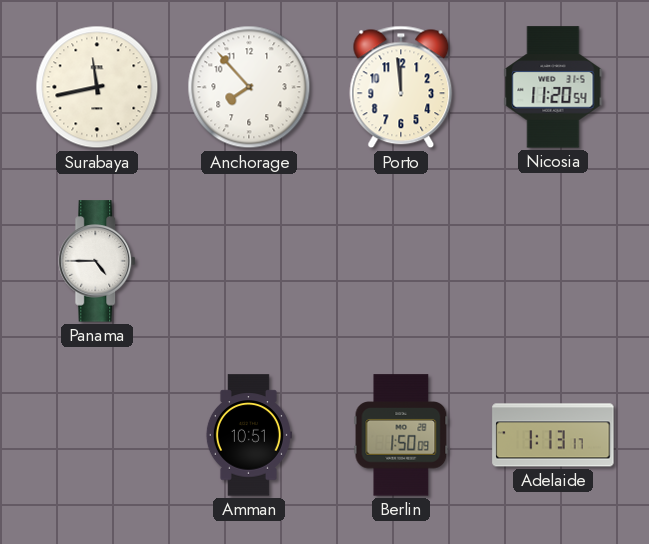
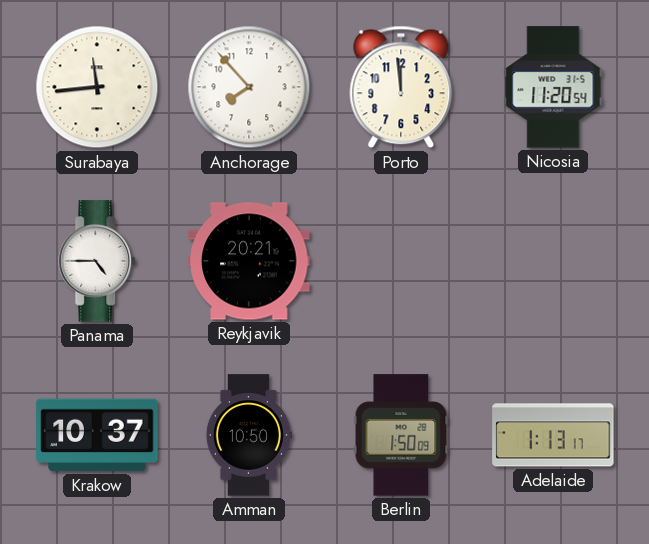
Surabaya: 11:43 -> 11:44 (97, 87)
Reykjavik: none -> 20:21 (249, 261)
Krakow: none -> 10:37 (97, 435)
Amman: 10:51 -> 10:50 (249, 435)
